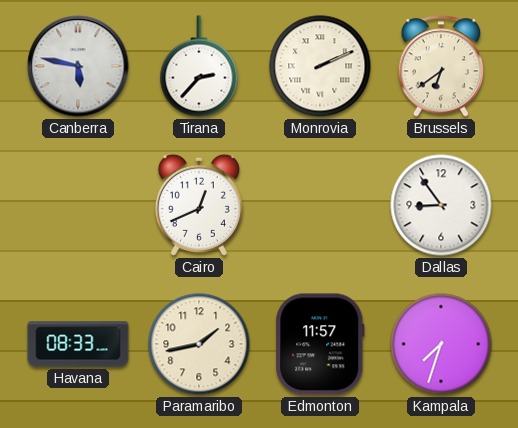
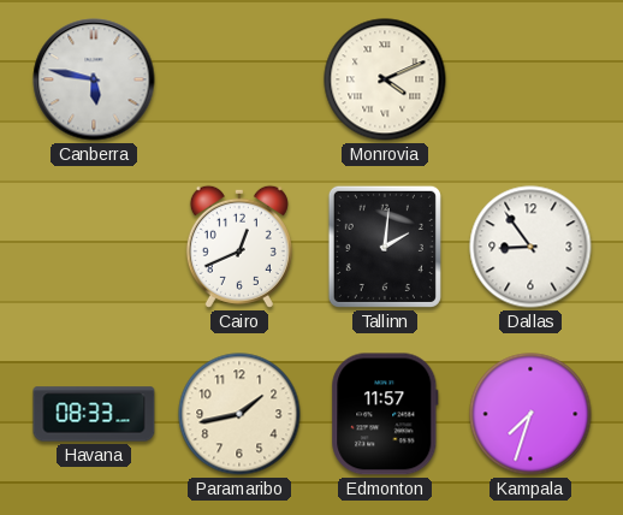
Tirana: 2:37 -> none (199, 66)
Monrovia: 2:11 -> 4:11 (385, 79)
Brussels: 6:39 -> none (441, 66)
Tallinn: none -> 2:01 (385, 247)
